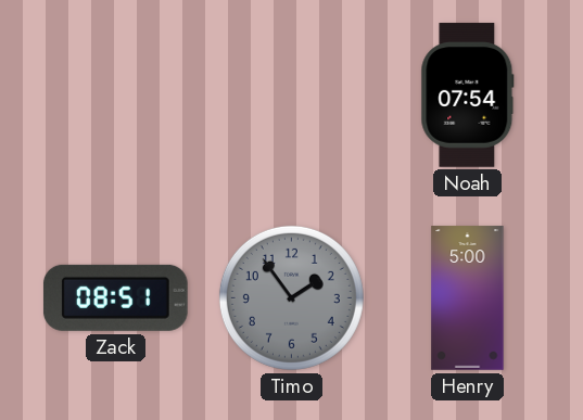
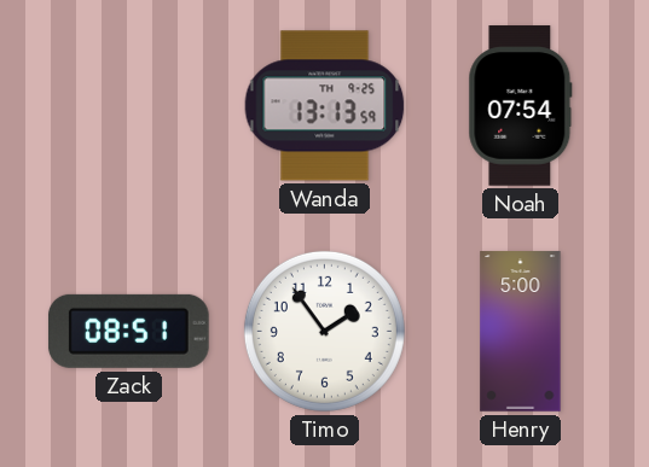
Wanda: none -> 13:13 (325, 106)
Timo dial: grey -> white (324, 331)
